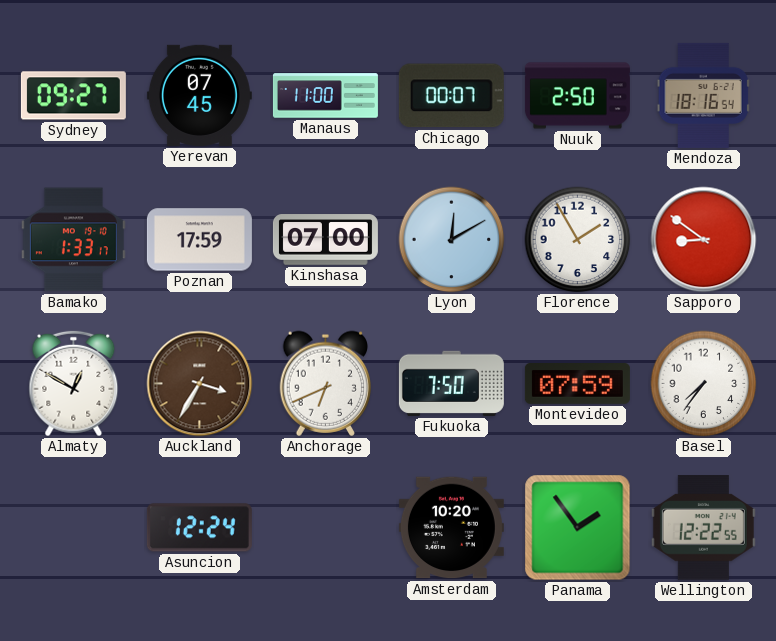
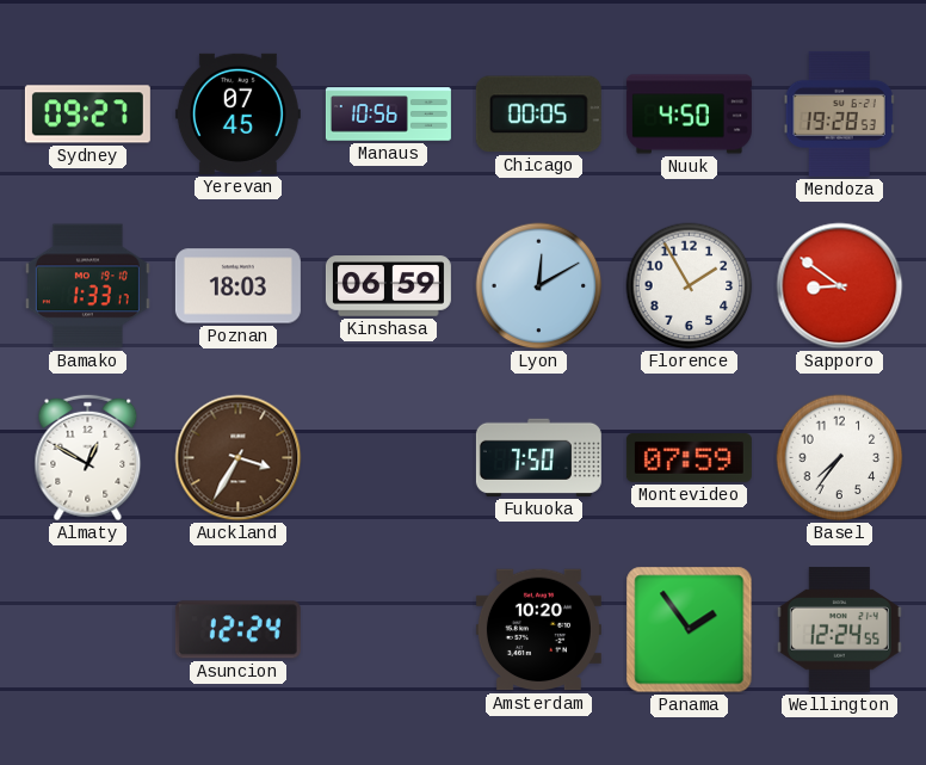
Manaus: 11:00 -> 10:56 (388, 115)
Chicago: 00:07 -> 00:05 (538, 115)
Nuuk: 2:50 -> 4:50 (689, 115)
Mendoza: 18:16 -> 19:28 (839, 113)
Poznan: 17:59 -> 18:03 (237, 286)
Kinshasa: 07:00 -> 06:59 (388, 286)
Anchorage: 6:41 -> none (325, 383)
Wellington: 12:22 -> 12:24 (839, 630)
